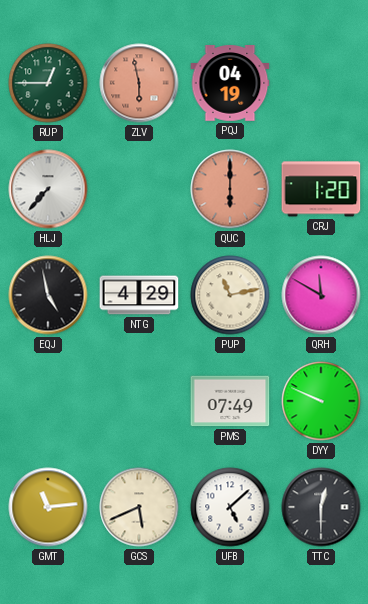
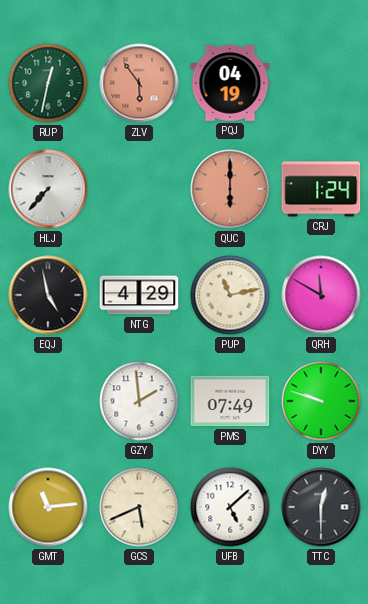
RUP: 12:45 -> 12:32 (48, 83)
ZLV: 5:58 -> 5:54 (139, 83)
CRJ: 1:20 -> 1:24 (321, 189)
GZY: none -> 1:59 (139, 401)
DYY: 9:49 -> 9:48 (321, 401)
